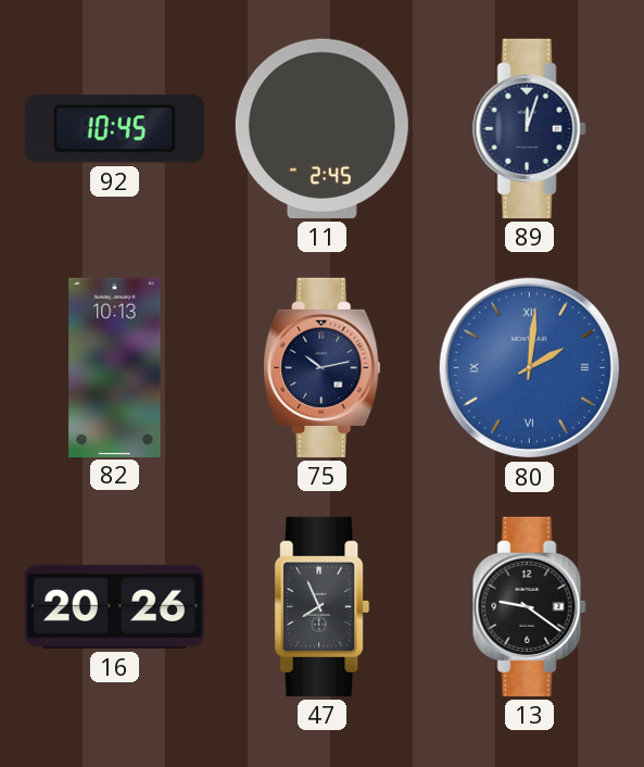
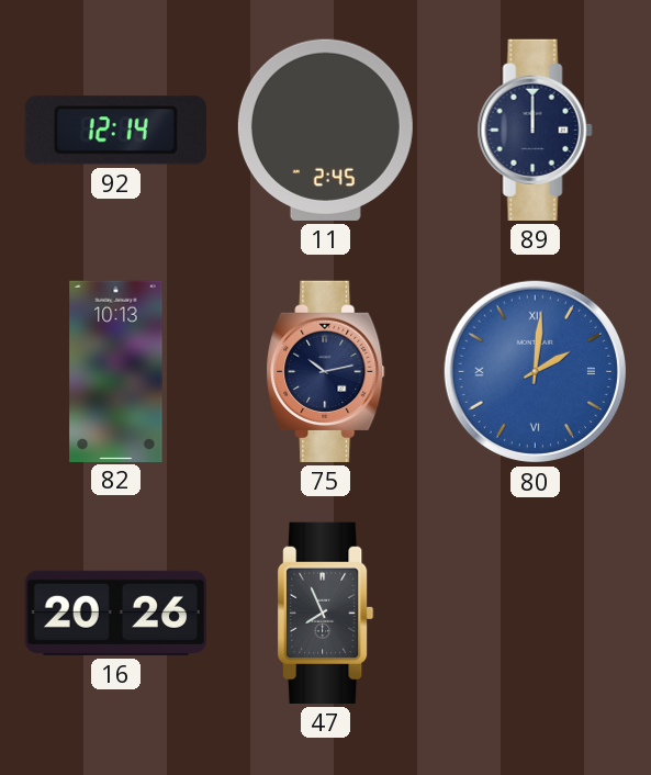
92: 10:45 -> 12:14 (115, 131)
89: 12:03 -> 12:00 (535, 130)
13: 9:21 -> none (529, 606)
